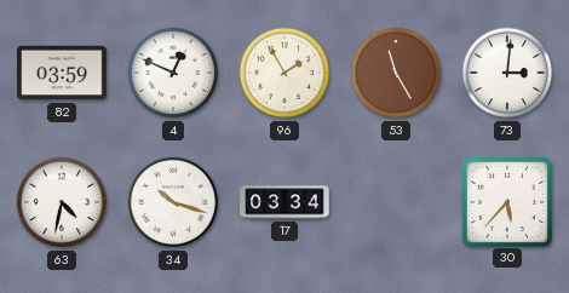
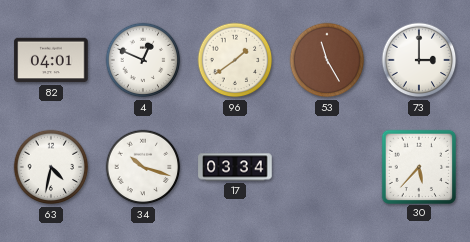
82: 03:59 -> 04:01 (51, 60)
96: 1:55 -> 1:39 (235, 60)
73: 3:01 -> 3:00 (419, 60)
